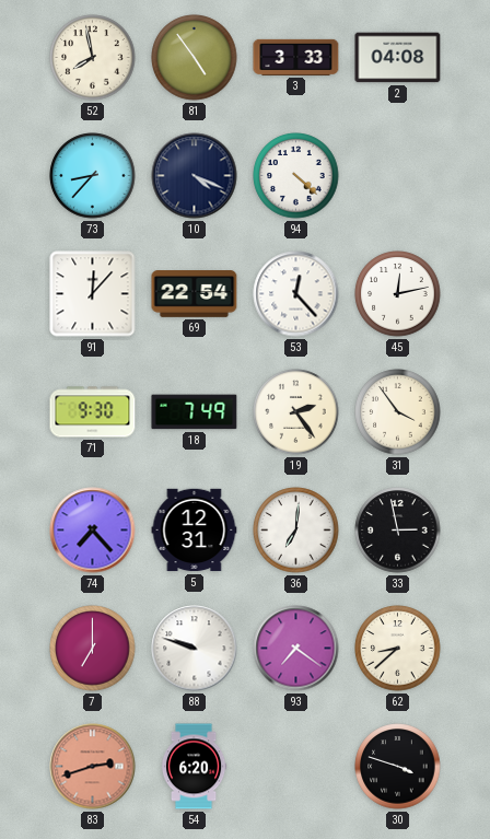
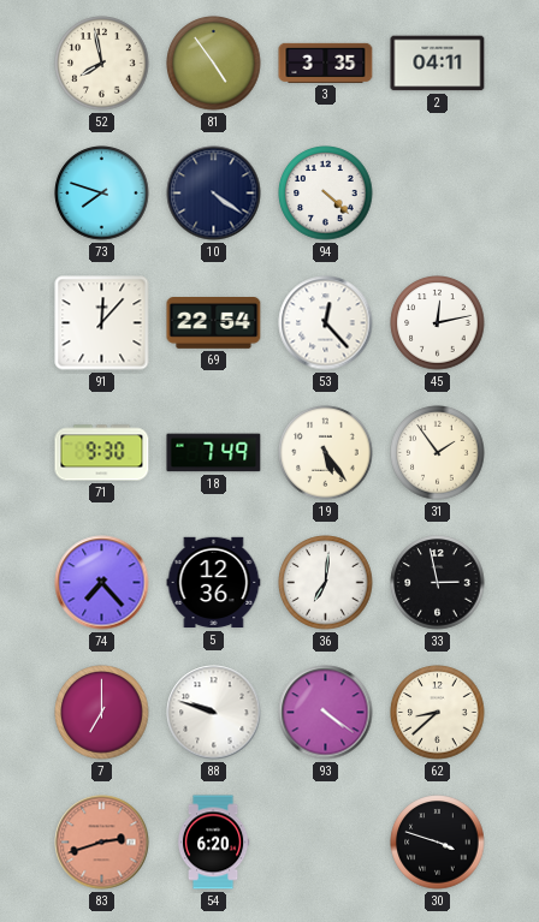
3: 3:33 -> 3:35 (326, 63)
2: 04:08 -> 04:11 (438, 64)
73: 8:37 -> 7:48 (102, 194)
10: 4:19 -> 4:21 (214, 194)
19: 2:24 -> 5:24 (326, 453)
31: 3:54 -> 1:54 (438, 453)
5: 12:31 -> 12:36 (214, 583)
93: 7:21 -> 4:21 (326, 713)
